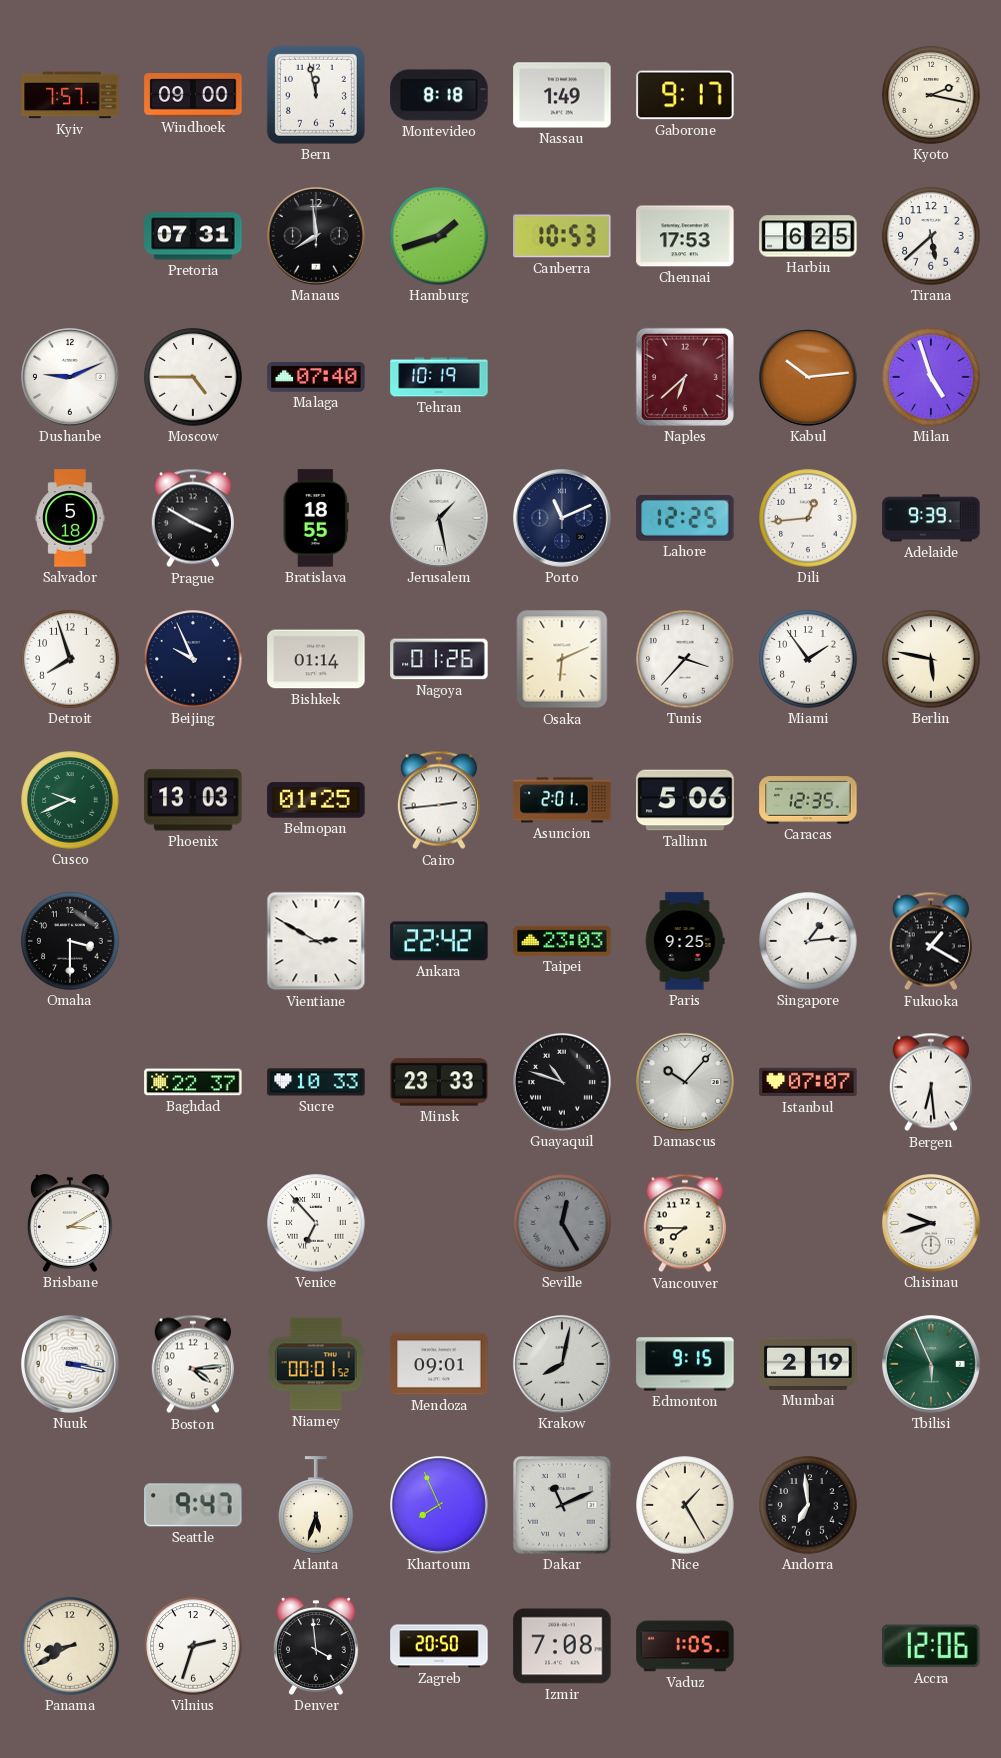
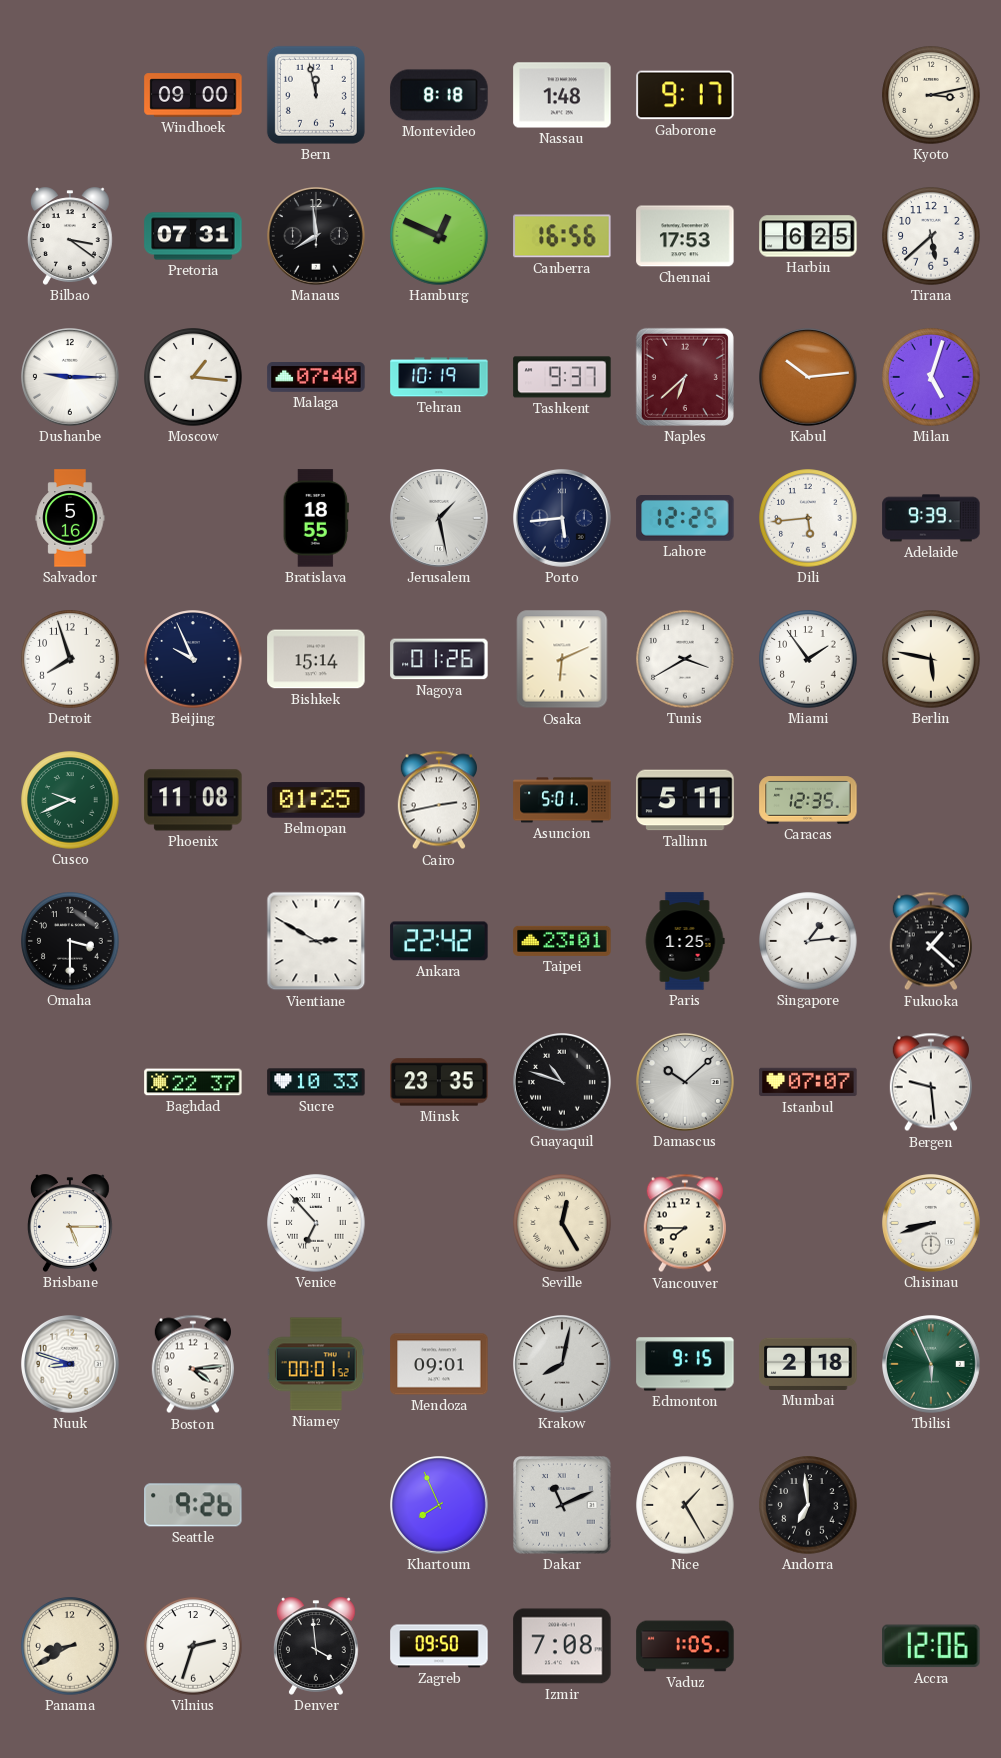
Kyiv: 7:57 -> none (70, 95)
Nassau: 1:49 -> 1:48 (562, 95)
Kyoto: 2:17 -> 3:13 (931, 95)
Bilbao: none -> 3:21 (70, 236)
Hamburg: 1:42 -> 12:49 (439, 236)
Canberra: 10:53 -> 16:56 (562, 236)
Dushanbe: 9:11 -> 9:15 (71, 378)
Moscow: 4:45 -> 1:16 (193, 377)
Tashkent: none -> 9:37 (562, 377)
Milan: 4:57 -> 5:03 (931, 377)
Salvador: 5:18 -> 5:16 (70, 518)
Prague: 3:50 -> none (193, 518)
Porto: 11:11 -> 5:44 (563, 519)
Dili: 12:44 -> 5:44 (808, 518)
Bishkek: 01:14 -> 15:14 (316, 659)
Tunis: 3:37 -> 3:40 (685, 659)
Phoenix: 13:03 -> 11:08 (193, 800)
Cairo: 2:44 -> 2:43 (439, 800)
Asuncion: 2:01 -> 5:01 (562, 800)
Tallinn: 5:06 -> 5:11 (685, 800)
Taipei: 23:03 -> 23:01 (562, 941)
Paris: 9:25 -> 1:25 (685, 941)
Fukuoka: 1:20 -> 1:22 (931, 941)
Minsk: 23:33 -> 23:35 (439, 1082)
Damascus: 10:07 -> 10:08 (686, 1083)
Bergen: 6:29 -> 9:29 (931, 1082)
Brisbane: 3:10 -> 5:15 (70, 1223)
Seville dial: grey -> cream (562, 1223)
Chisinau: 9:42 -> 8:42 (932, 1224)
Nuuk: 3:17 -> 8:48 (71, 1365)
Mumbai: 2:19 -> 2:18 (808, 1364)
Seattle: 9:47 -> 9:26 (193, 1505)
Atlanta: 5:33 -> none (316, 1505)
Zagreb: 20:50 -> 09:50 (439, 1646)
